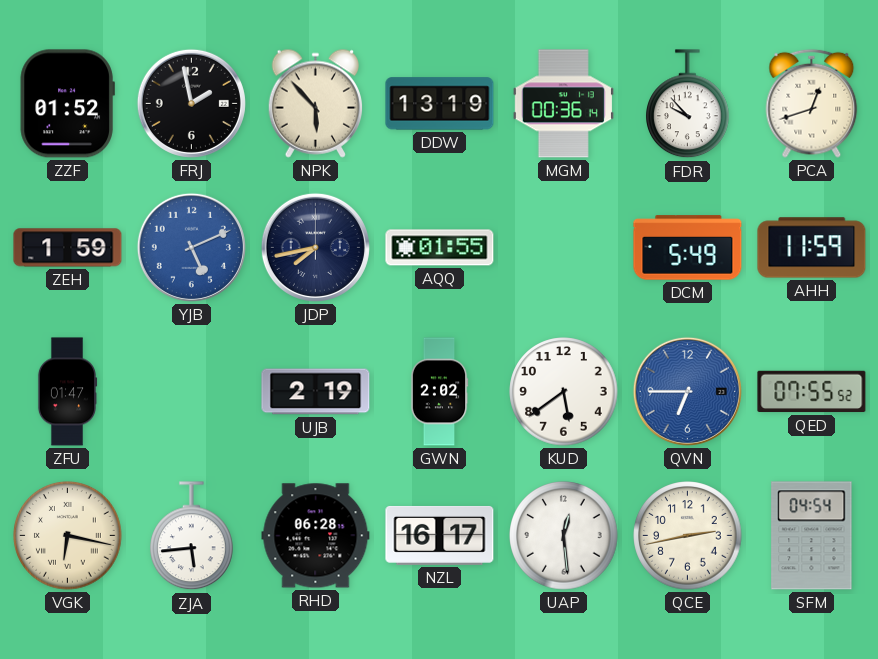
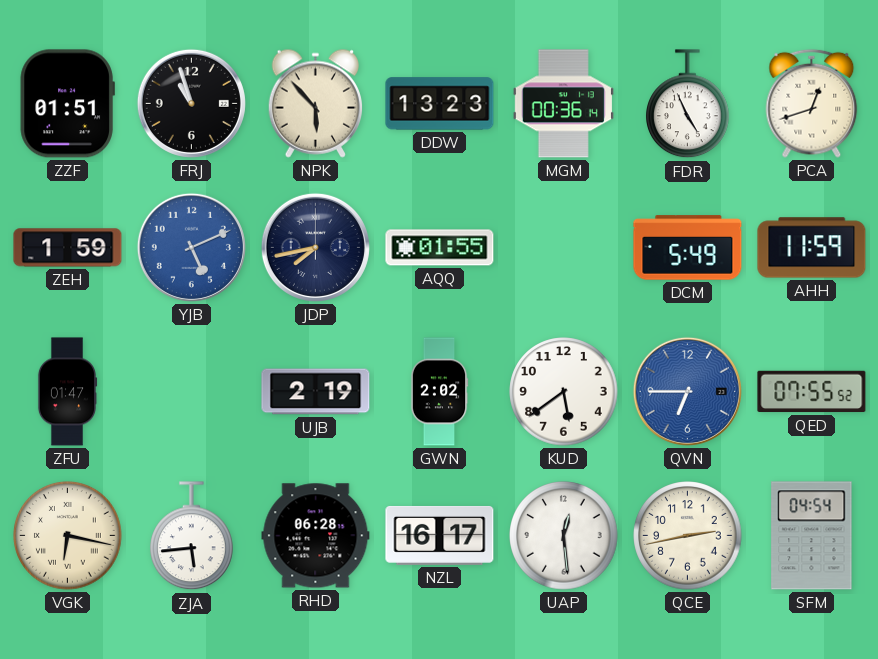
ZZF: 01:52 -> 01:51 (67, 104)
FRJ: 1:58 -> 10:57 (191, 103)
DDW: 13:19 -> 13:23 (440, 104)
FDR: 9:53 -> 4:56 (688, 104)
